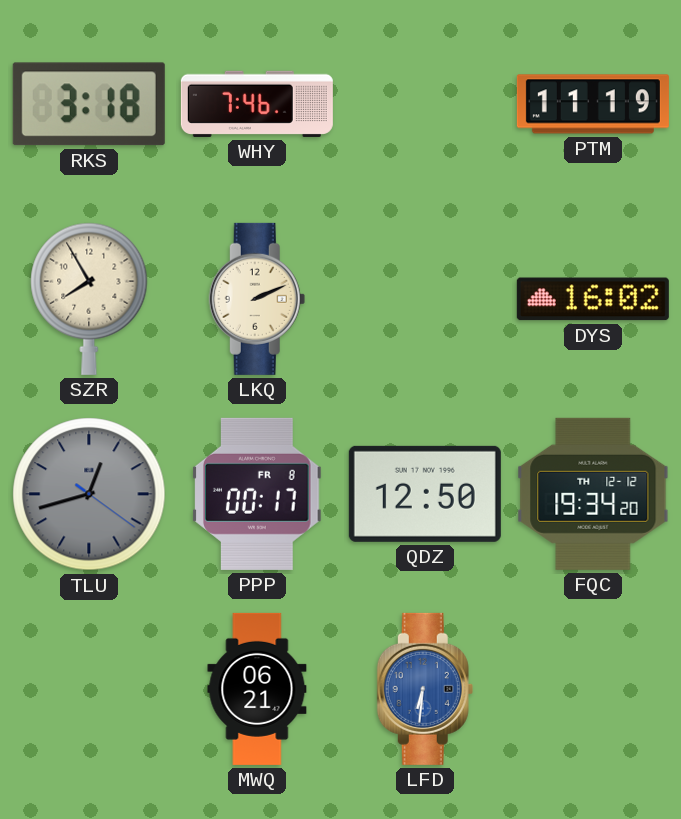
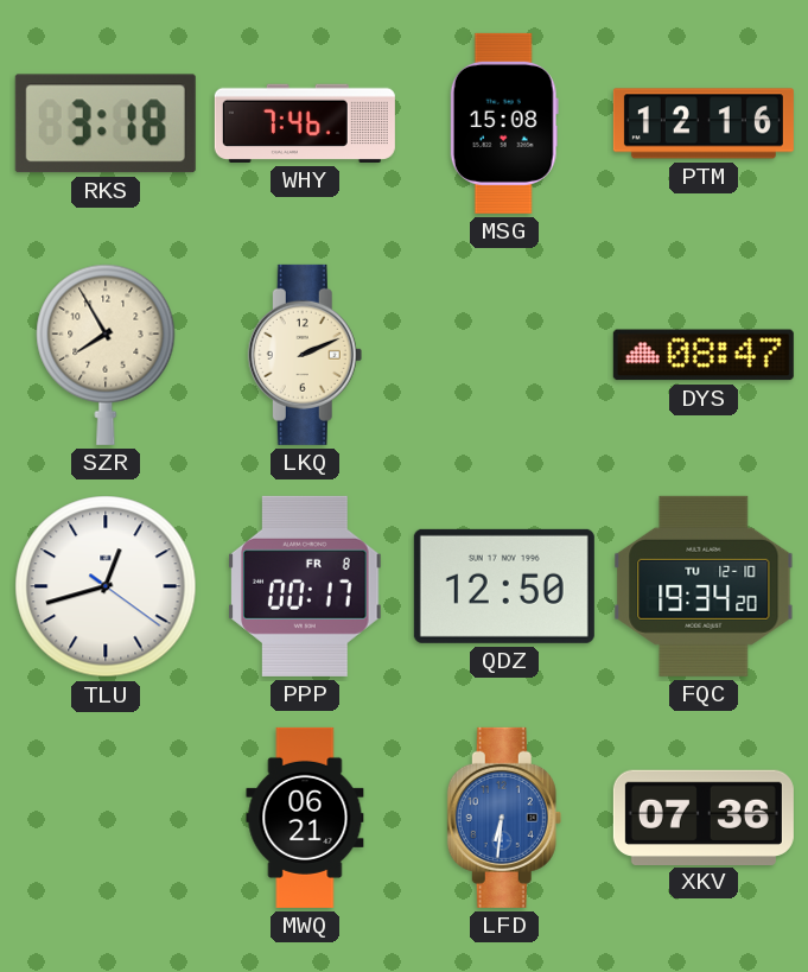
MSG: none -> 15:08 (504, 123)
PTM: 11:19 -> 12:16 (704, 123)
DYS: 16:02 -> 08:47 (704, 355)
TLU dial: grey -> white (106, 586)
FQC date: TH 12-12 -> TU 12-10 (704, 586)
XKV: none -> 07:36 (704, 817)
